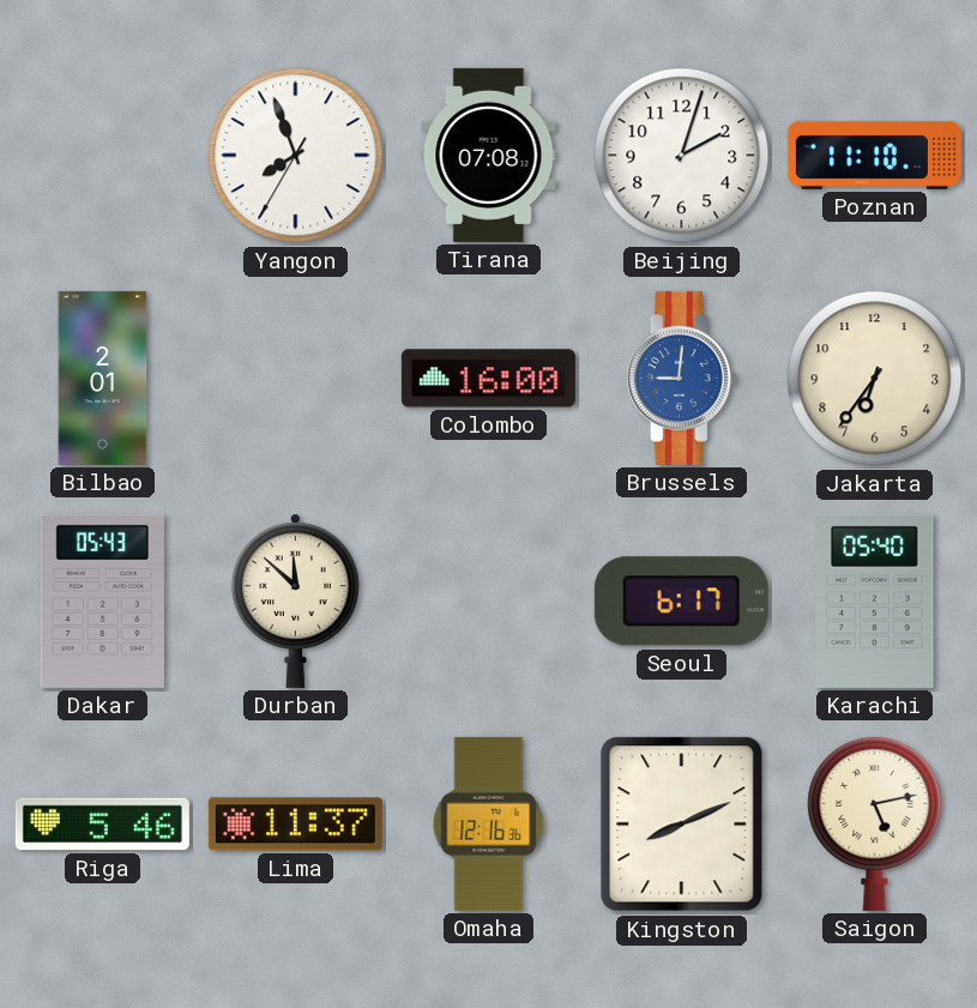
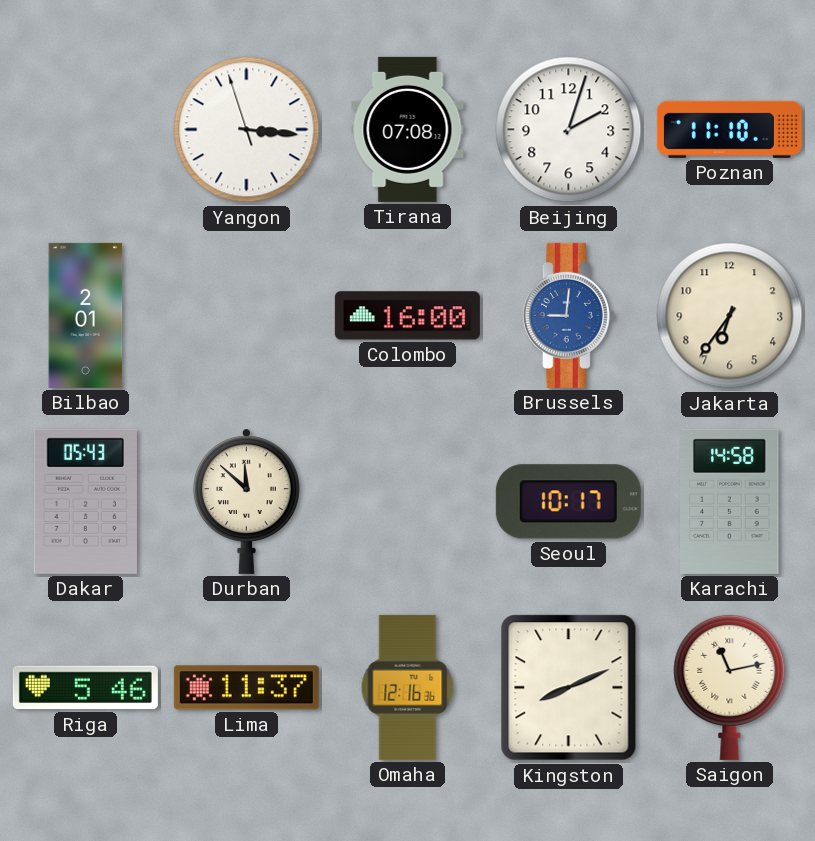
Yangon: 7:56 -> 3:15 (247, 130)
Seoul: 6:17 -> 10:17 (568, 502)
Karachi: 05:40 -> 14:58 (730, 501)
Saigon: 5:13 -> 11:13 (730, 687)
